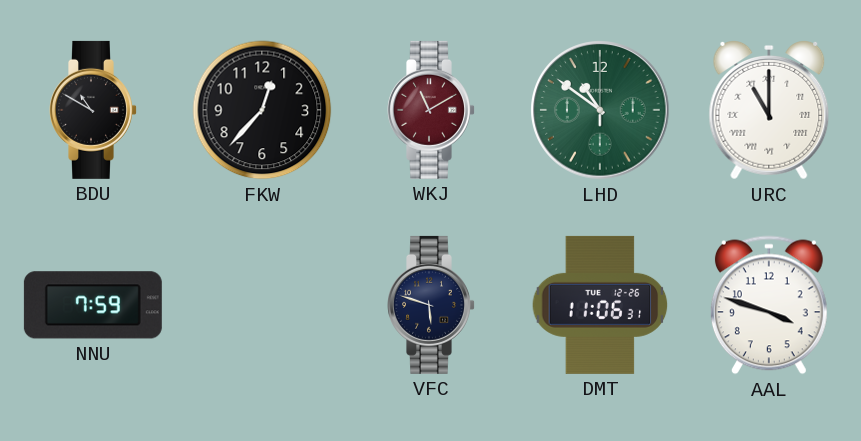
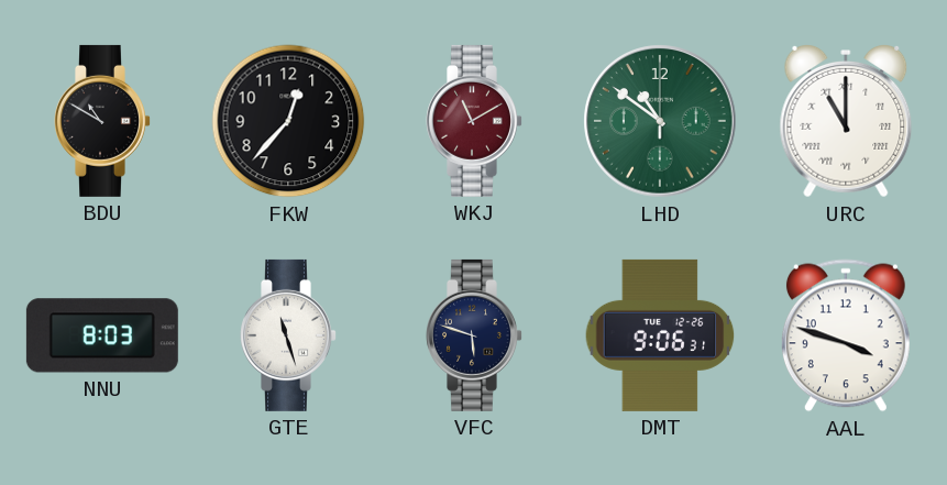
NNU: 7:59 -> 8:03 (102, 335)
GTE: none -> 11:27 (289, 335)
DMT: 11:06 -> 9:06 (660, 335)
